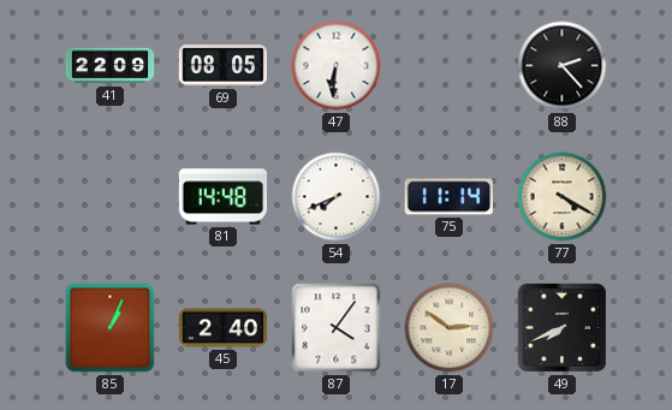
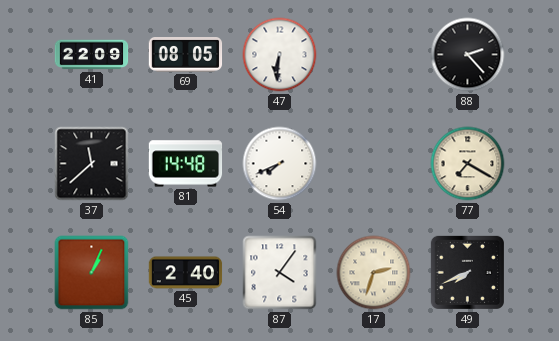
37: none -> 11:38 (92, 164)
75: 11:14 -> none (448, 197)
77: 4:20 -> 7:20 (468, 164)
17: 2:51 -> 2:33 (374, 273)
